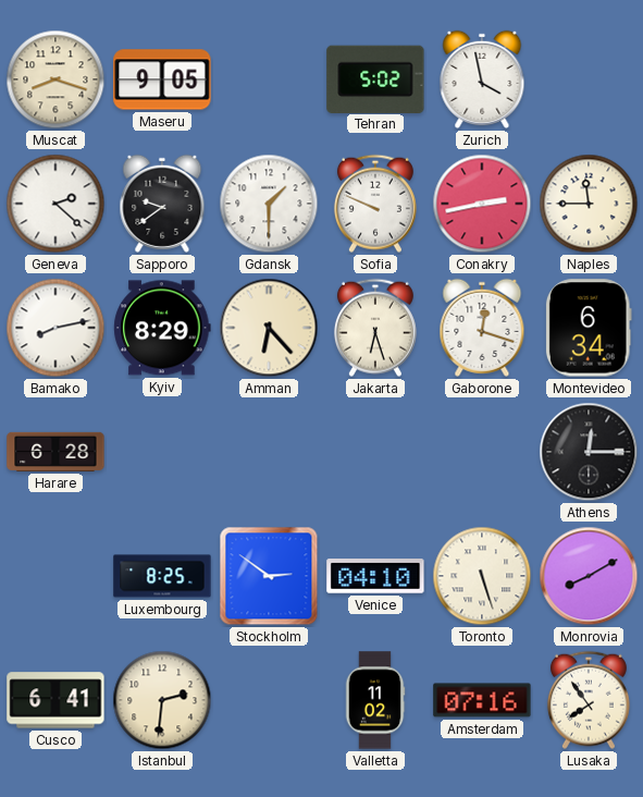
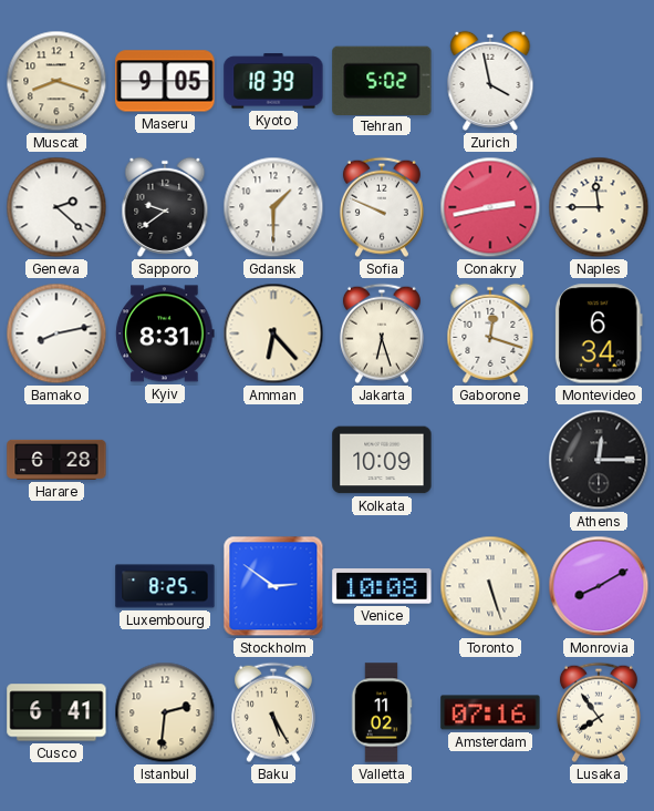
Kyoto: none -> 18:39 (273, 81)
Kyiv: 8:29 -> 8:31 (165, 333)
Kolkata: none -> 10:09 (382, 460)
Venice: 04:10 -> 10:08 (382, 586)
Baku: none -> 5:25 (273, 712)
